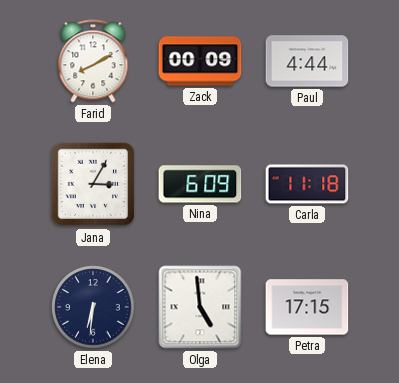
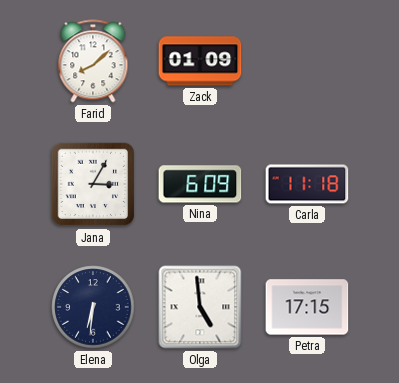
Farid: 8:10 -> 8:08 (93, 61)
Zack: 00:09 -> 01:09 (200, 61)
Paul: 4:44 -> none (307, 61)
